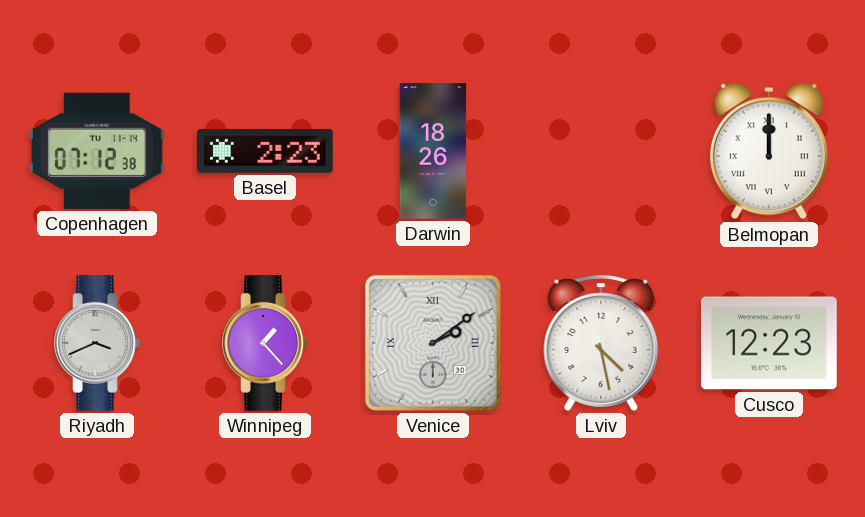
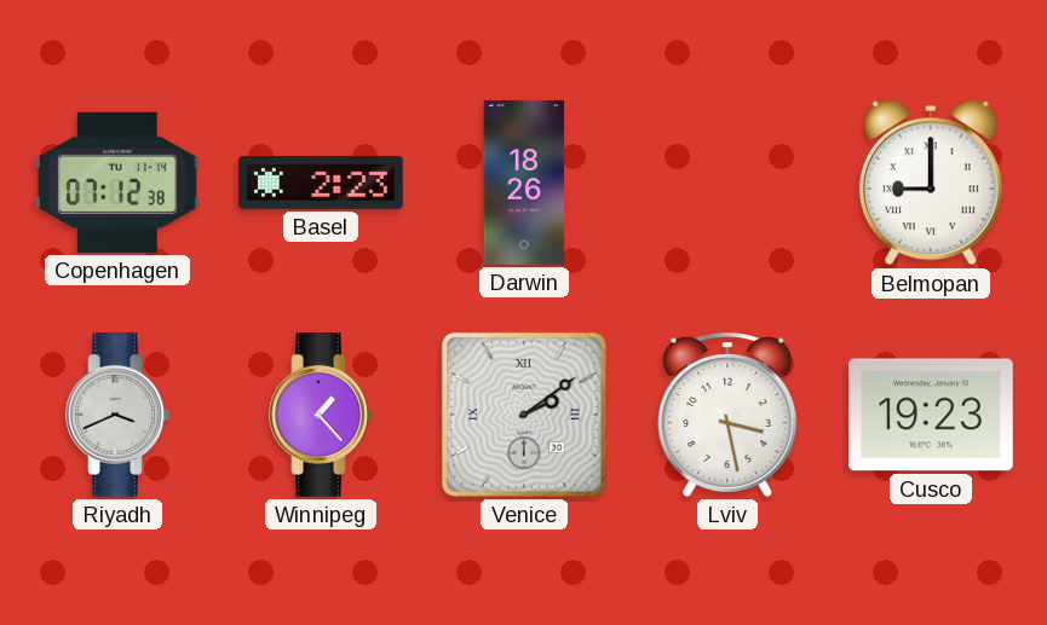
Belmopan: 12:00 -> 9:00 (931, 183)
Lviv: 4:28 -> 3:28 (727, 415)
Cusco: 12:23 -> 19:23 (932, 415)
